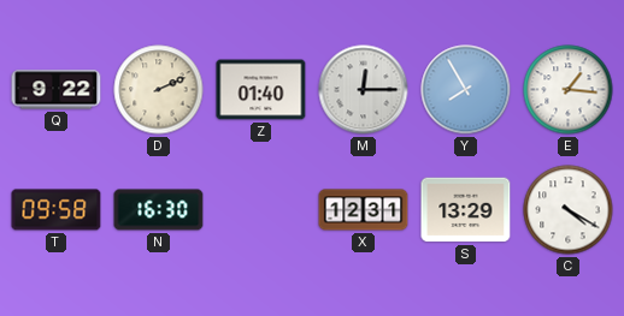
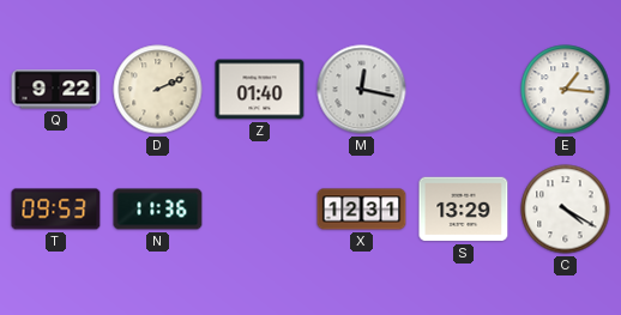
M: 12:15 -> 12:17 (362, 90)
Y: 7:55 -> none (466, 90)
T: 09:58 -> 09:53 (56, 210)
N: 16:30 -> 11:36 (158, 210)
